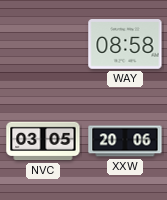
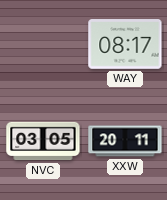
WAY: 08:58 -> 08:17 (125, 44)
XXW: 20:06 -> 20:11 (125, 141)
